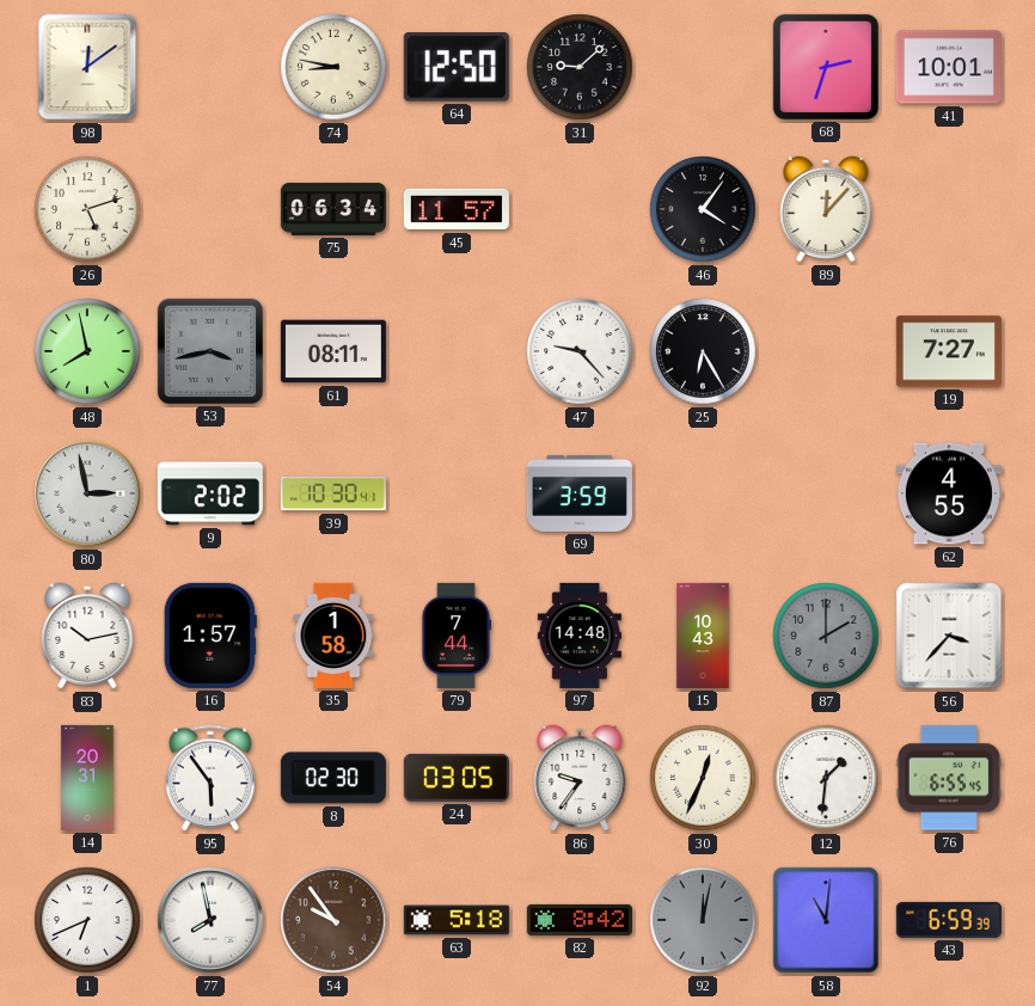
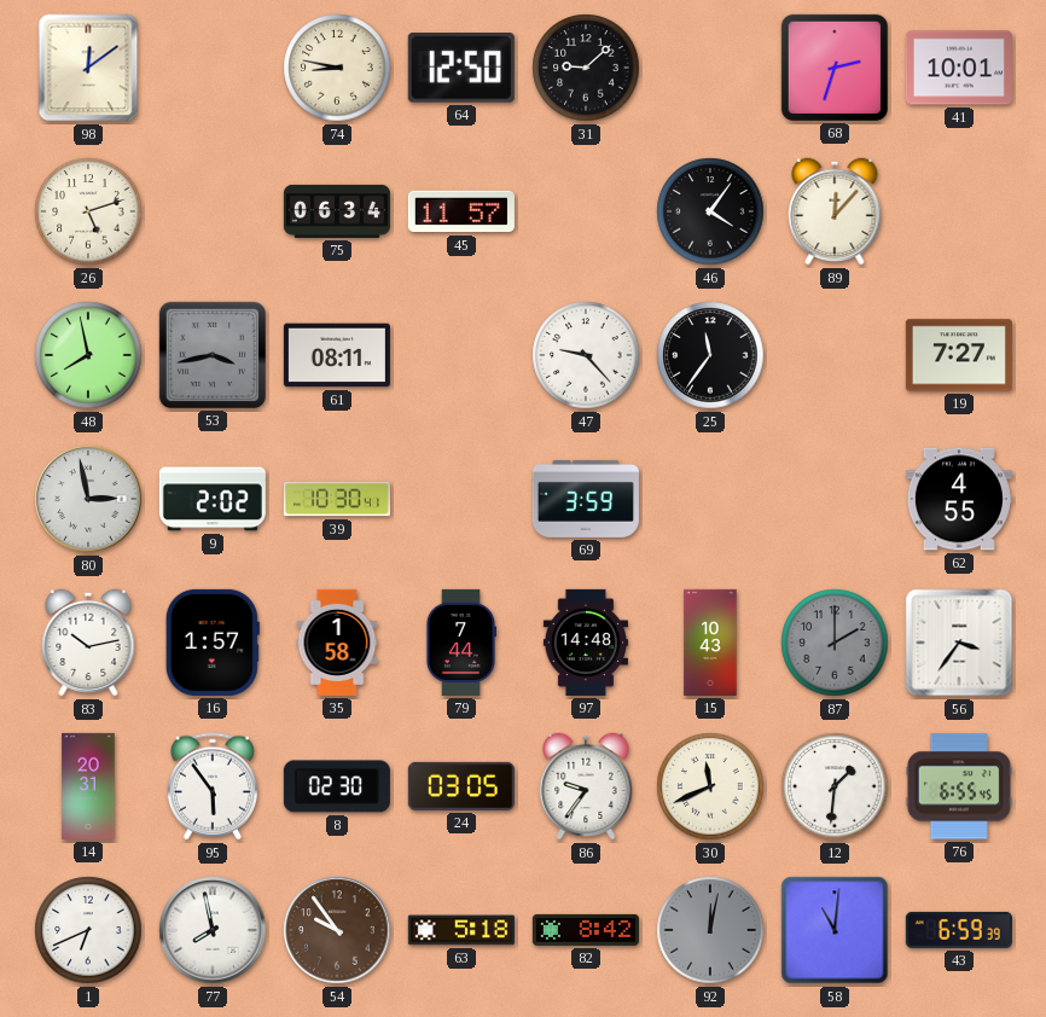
25: 6:25 -> 11:36 (710, 355)
56: 3:37 -> 3:36 (959, 643)
30: 12:34 -> 11:41 (710, 786)
